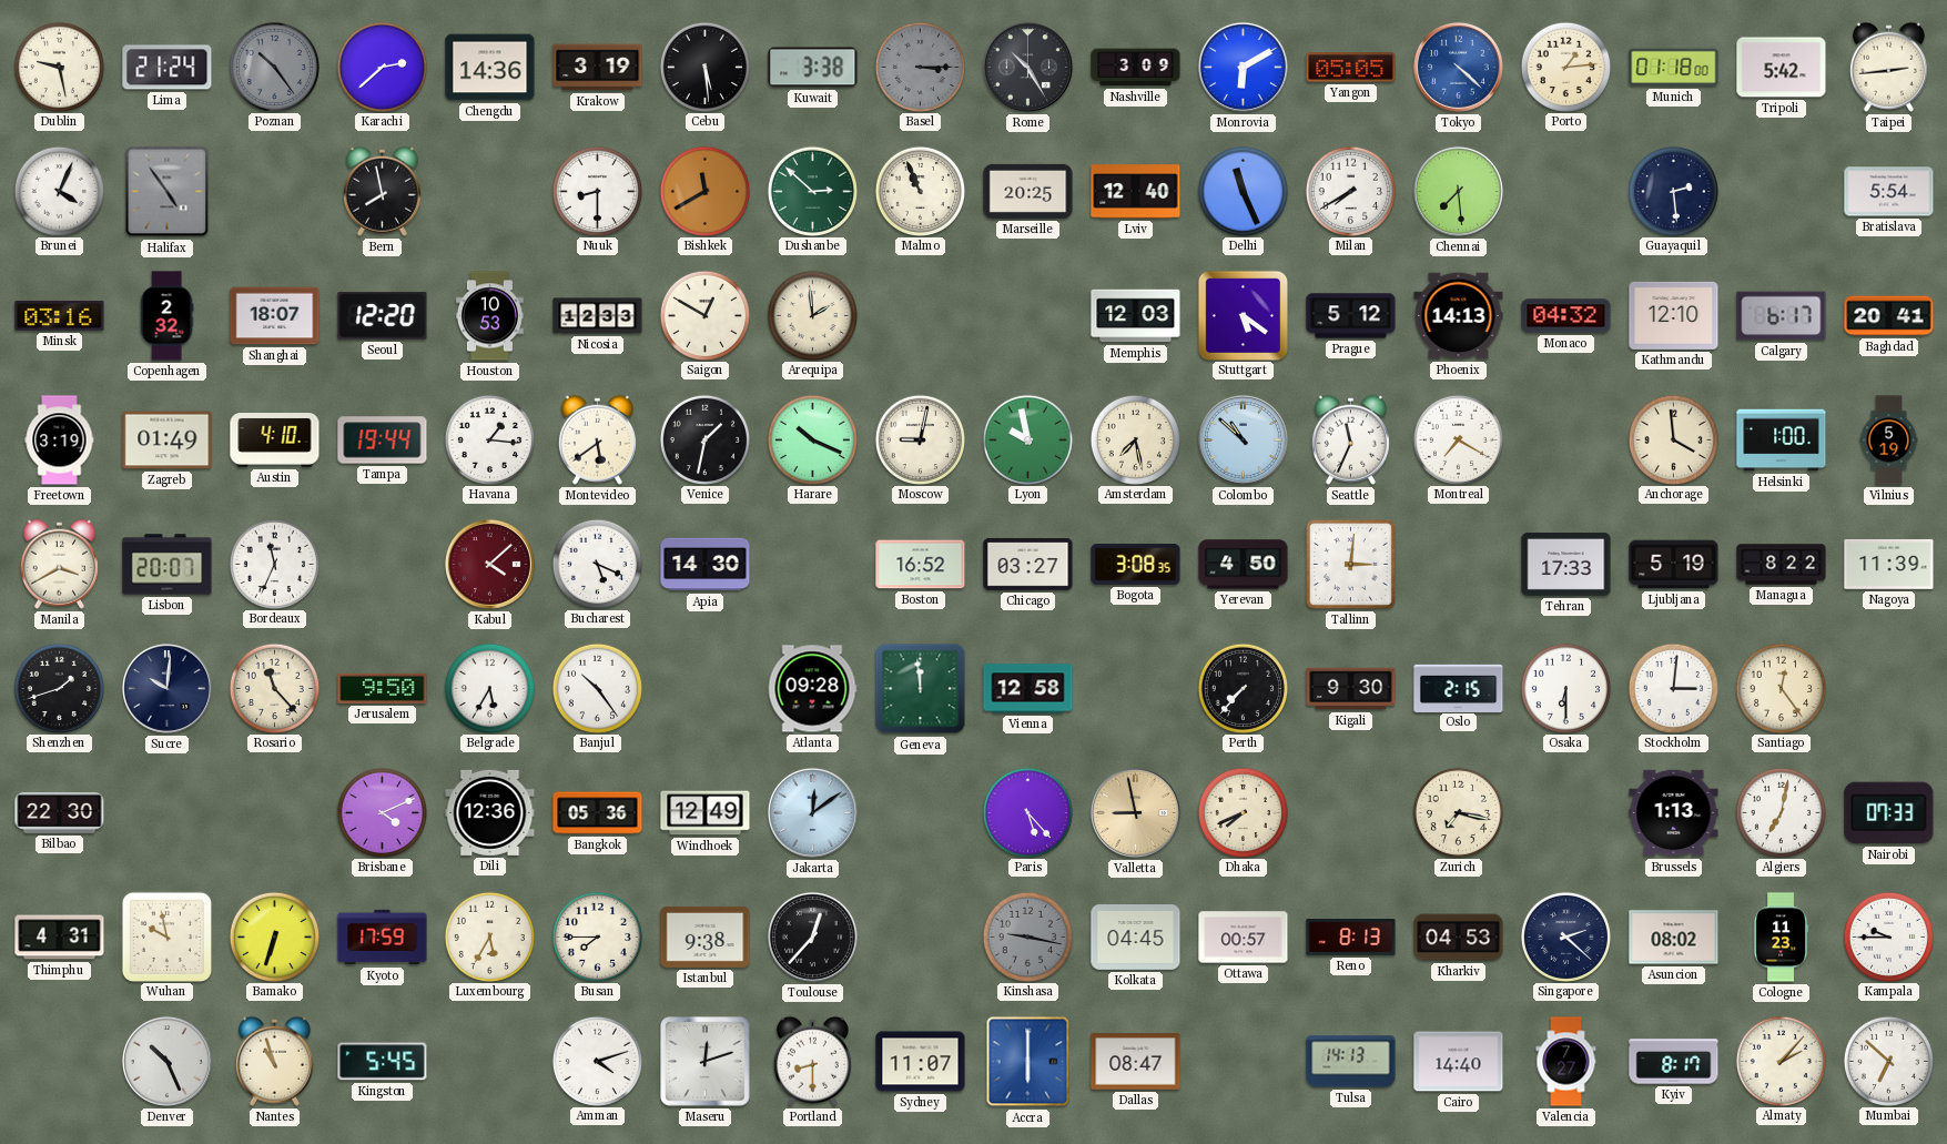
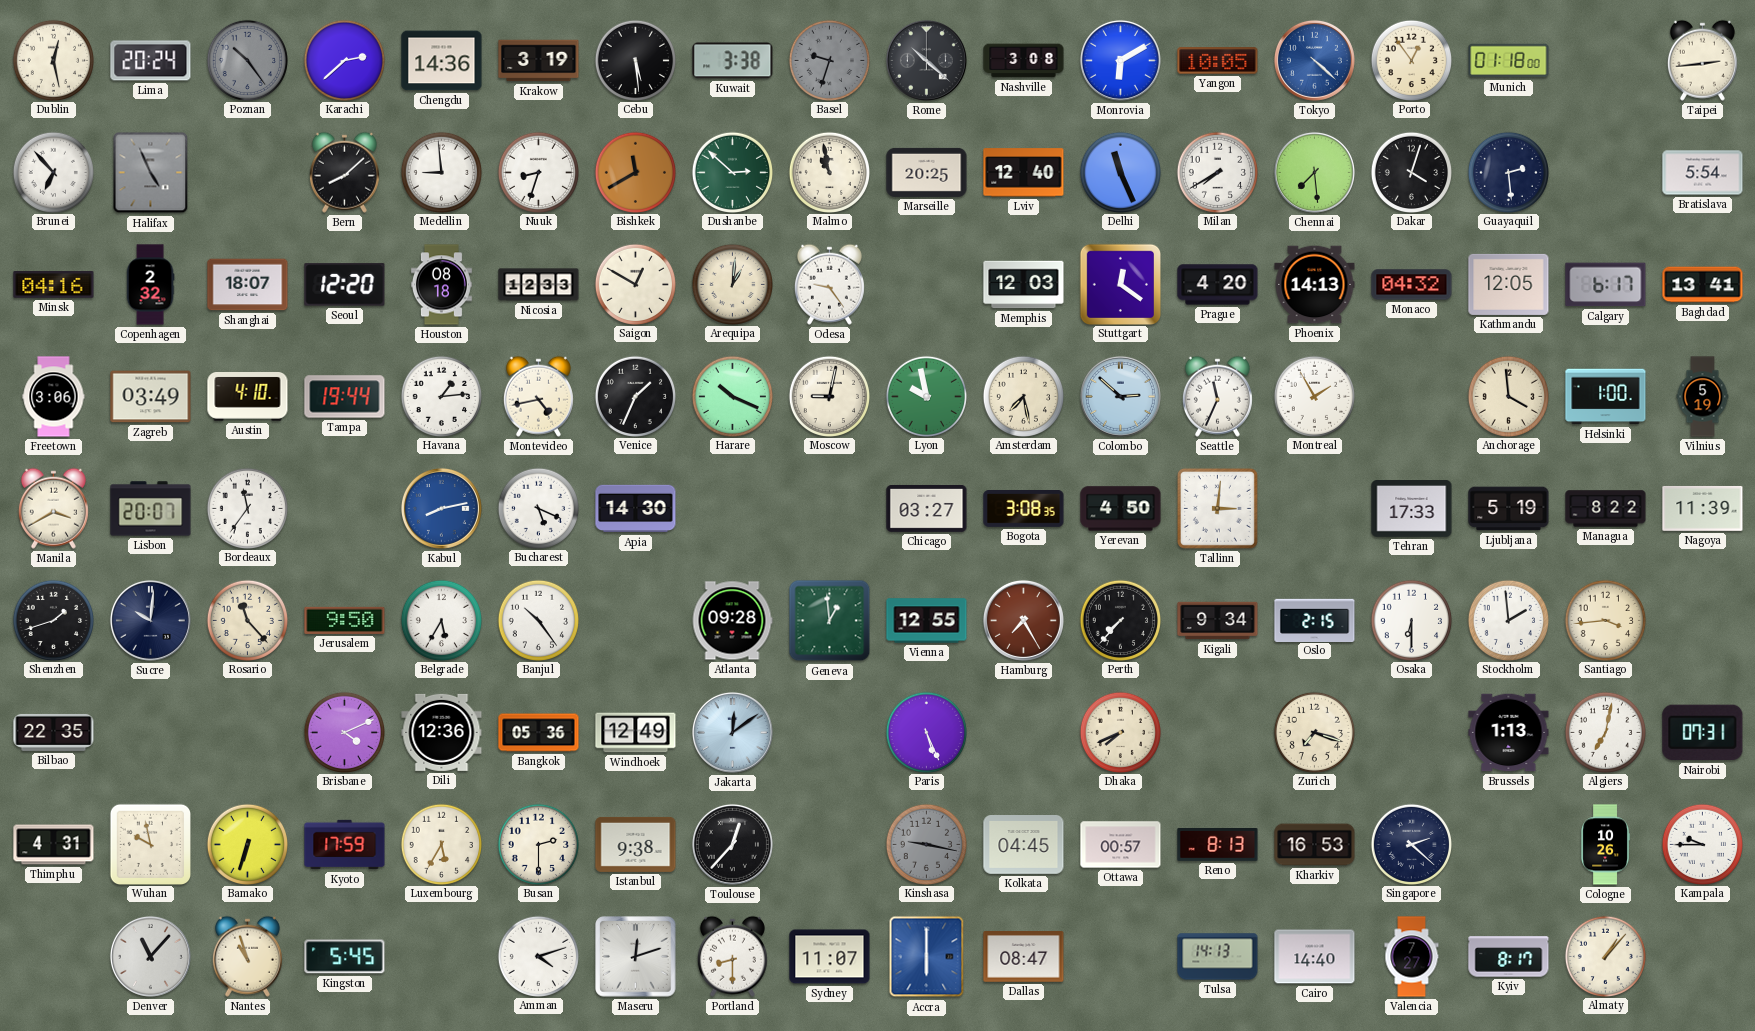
Dublin: 9:28 -> 12:28 (53, 60)
Lima: 21:24 -> 20:24 (151, 61)
Basel: 3:15 -> 9:33 (829, 60)
Rome: 10:25 -> 10:22 (926, 60)
Nashville: 3:09 -> 3:08 (1024, 61)
Yangon: 05:05 -> 10:05 (1218, 61)
Porto: 1:14 -> 12:54 (1411, 60)
Tripoli: 5:42 -> none (1782, 68)
Brunei: 4:04 -> 6:53 (53, 172)
Halifax: 4:54 -> 4:56 (151, 173)
Bern: 7:58 -> 8:08 (344, 172)
Medellin: none -> 8:59 (441, 172)
Nuuk: 8:30 -> 8:33 (538, 172)
Malmo: 10:56 -> 10:58 (829, 172)
Dakar: none -> 4:03 (1411, 172)
Minsk: 03:16 -> 04:16 (54, 285)
Houston: 10:53 -> 08:18 (441, 285)
Arequipa: 1:59 -> 1:01 (732, 284)
Odesa: none -> 9:24 (829, 284)
Stuttgart: 5:21 -> 12:21 (1120, 284)
Prague: 5:12 -> 4:20 (1218, 285)
Kathmandu: 12:10 -> 12:05 (1509, 284)
Baghdad: 20:41 -> 13:41 (1703, 285)
Freetown: 3:19 -> 3:06 (54, 397)
Zagreb: 01:49 -> 03:49 (151, 397)
Havana: 1:16 -> 1:14 (441, 396)
Montevideo: 5:39 -> 4:43 (538, 396)
Venice: 1:32 -> 1:34 (635, 396)
Colombo: 10:52 -> 2:52 (1120, 396)
Montreal: 7:20 -> 1:55 (1314, 396)
Bordeaux: 11:34 -> 11:36 (247, 508)
Kabul: 4:08 -> 8:13 (441, 508)
Kabul dial: burgundy -> blue (441, 508)
Boston: 16:52 -> none (921, 565)
Geneva: 11:59 -> 12:59 (830, 621)
Vienna: 12:58 -> 12:55 (927, 621)
Hamburg: none -> 7:25 (1023, 620)
Kigali: 9:30 -> 9:34 (1218, 621)
Stockholm: 3:01 -> 1:59 (1508, 620)
Santiago: 12:24 -> 3:44 (1605, 620)
Bilbao: 22:30 -> 22:35 (54, 732)
Paris: 5:23 -> 5:26 (926, 732)
Valletta: 8:58 -> none (1135, 812)
Zurich: 7:17 -> 7:18 (1314, 732)
Nairobi: 07:33 -> 07:31 (1703, 733)
Busan: 7:45 -> 2:30 (538, 844)
Kharkiv: 04:53 -> 16:53 (1315, 845)
Asuncion: 08:02 -> none (1674, 938)
Cologne: 11:23 -> 10:26 (1605, 845)
Denver: 10:26 -> 11:07 (150, 956)
Almaty: 2:07 -> 1:07 (1605, 956)
Mumbai: 6:52 -> none (1888, 1061)
